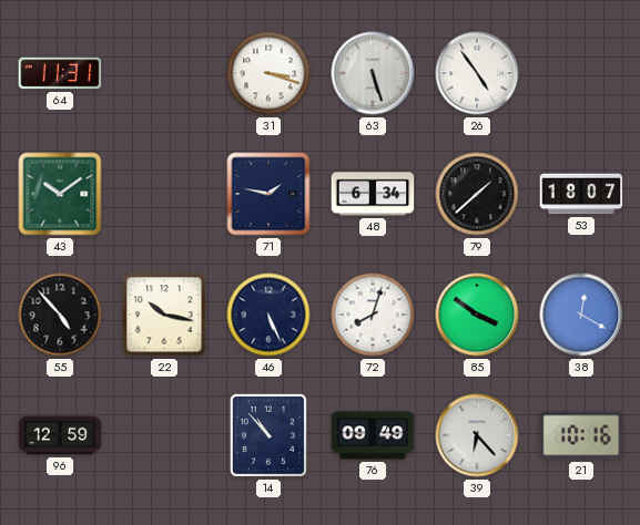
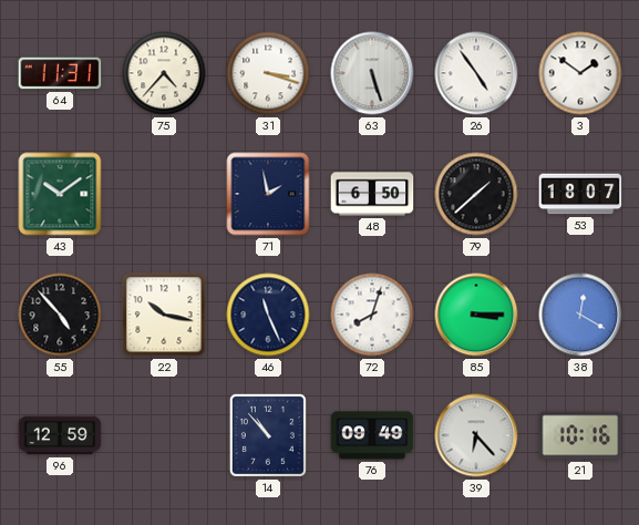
75: none -> 4:37 (164, 73)
3: none -> 1:51 (580, 73)
71: 1:47 -> 1:58 (268, 194)
48: 6:34 -> 6:50 (372, 194)
46: 5:26 -> 11:26 (268, 315)
85: 3:51 -> 3:15 (476, 315)
